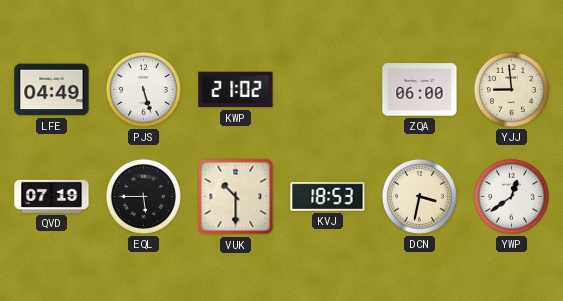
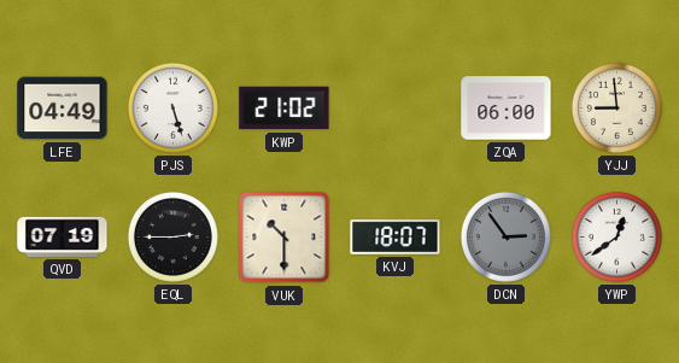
EQL: 5:45 -> 2:45 (172, 236)
KVJ: 18:53 -> 18:07 (396, 236)
DCN: 3:32 -> 2:54 (505, 236)
DCN dial: cream -> grey (505, 236)
